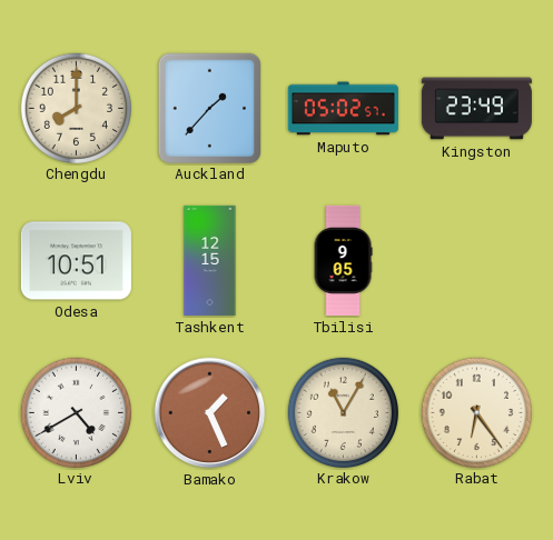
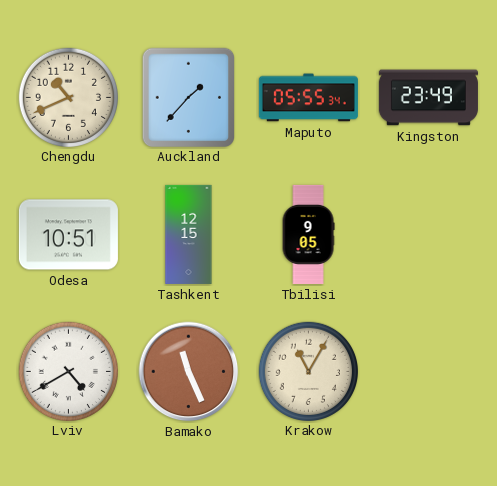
Chengdu: 8:00 -> 10:41 (68, 97)
Maputo: 05:02 -> 05:55 (308, 98)
Bamako: 1:26 -> 11:26 (189, 372)
Rabat: 6:24 -> none (476, 412)
